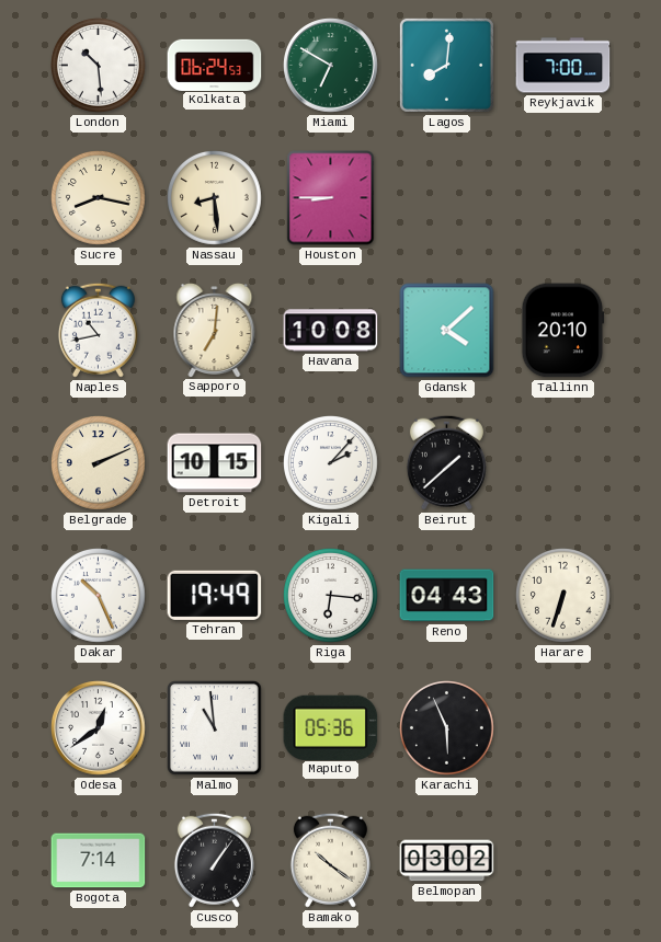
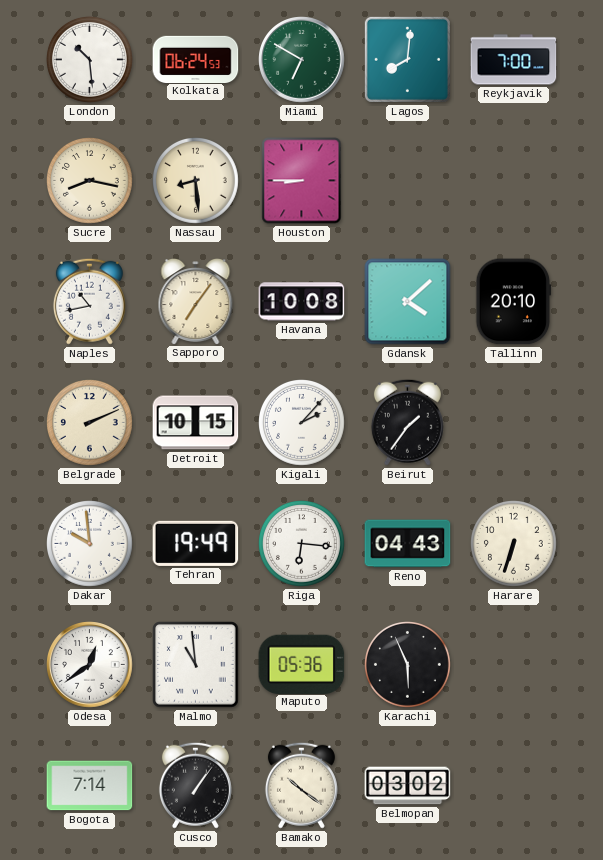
Sapporo: 7:01 -> 7:06 (196, 302)
Beirut: 1:38 -> 1:36 (407, 422)
Dakar: 10:26 -> 9:59 (90, 544)
